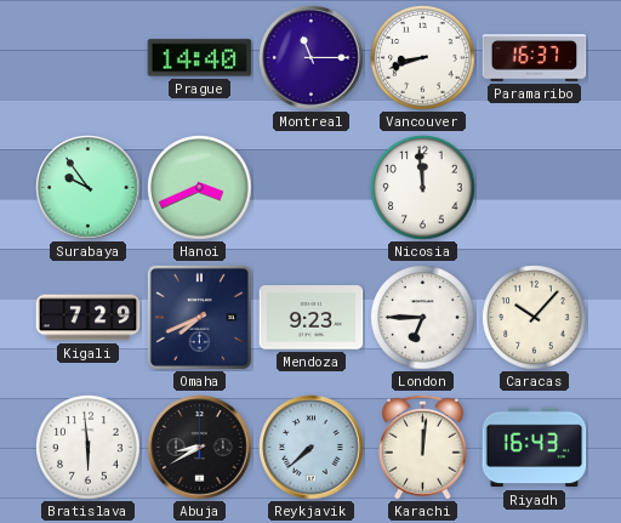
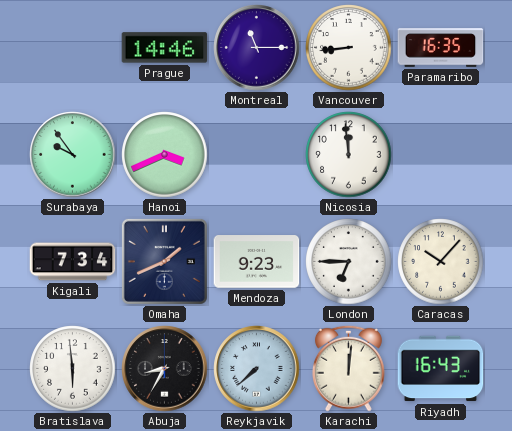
Prague: 14:40 -> 14:46 (165, 48)
Vancouver: 8:42 -> 8:44 (349, 48)
Paramaribo: 16:37 -> 16:35 (441, 48)
Kigali: 7:29 -> 7:34 (73, 262)
Omaha: 7:41 -> 1:41 (164, 261)
Abuja: 8:40 -> 8:35 (165, 369)
